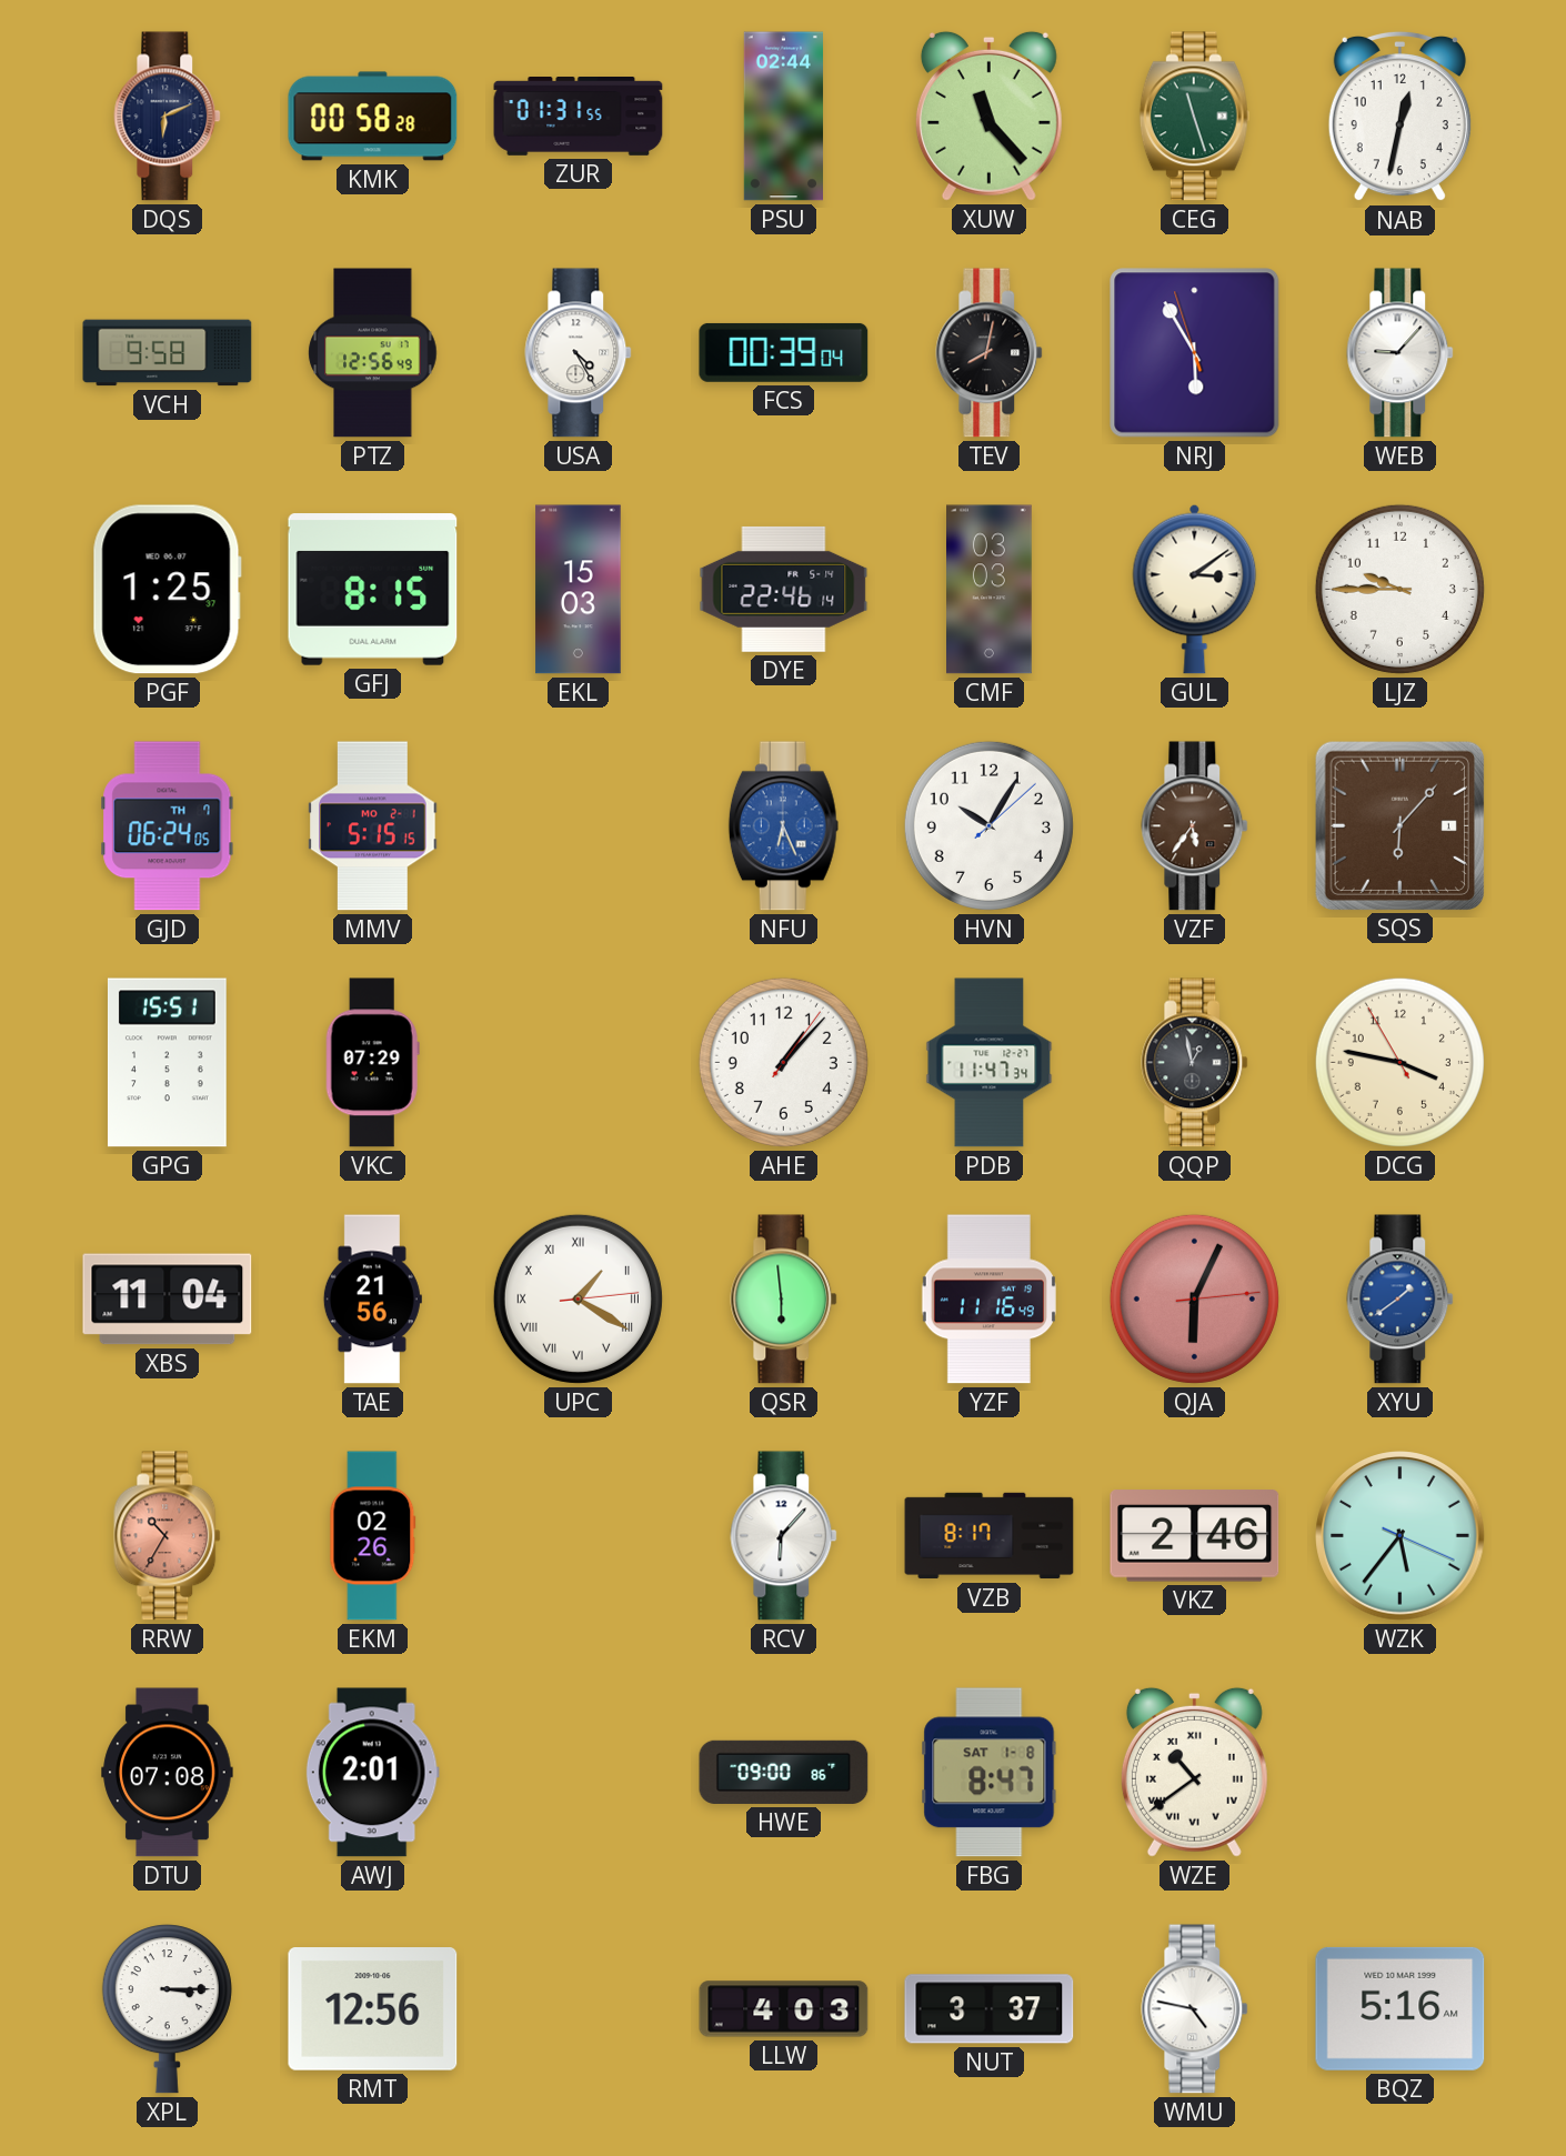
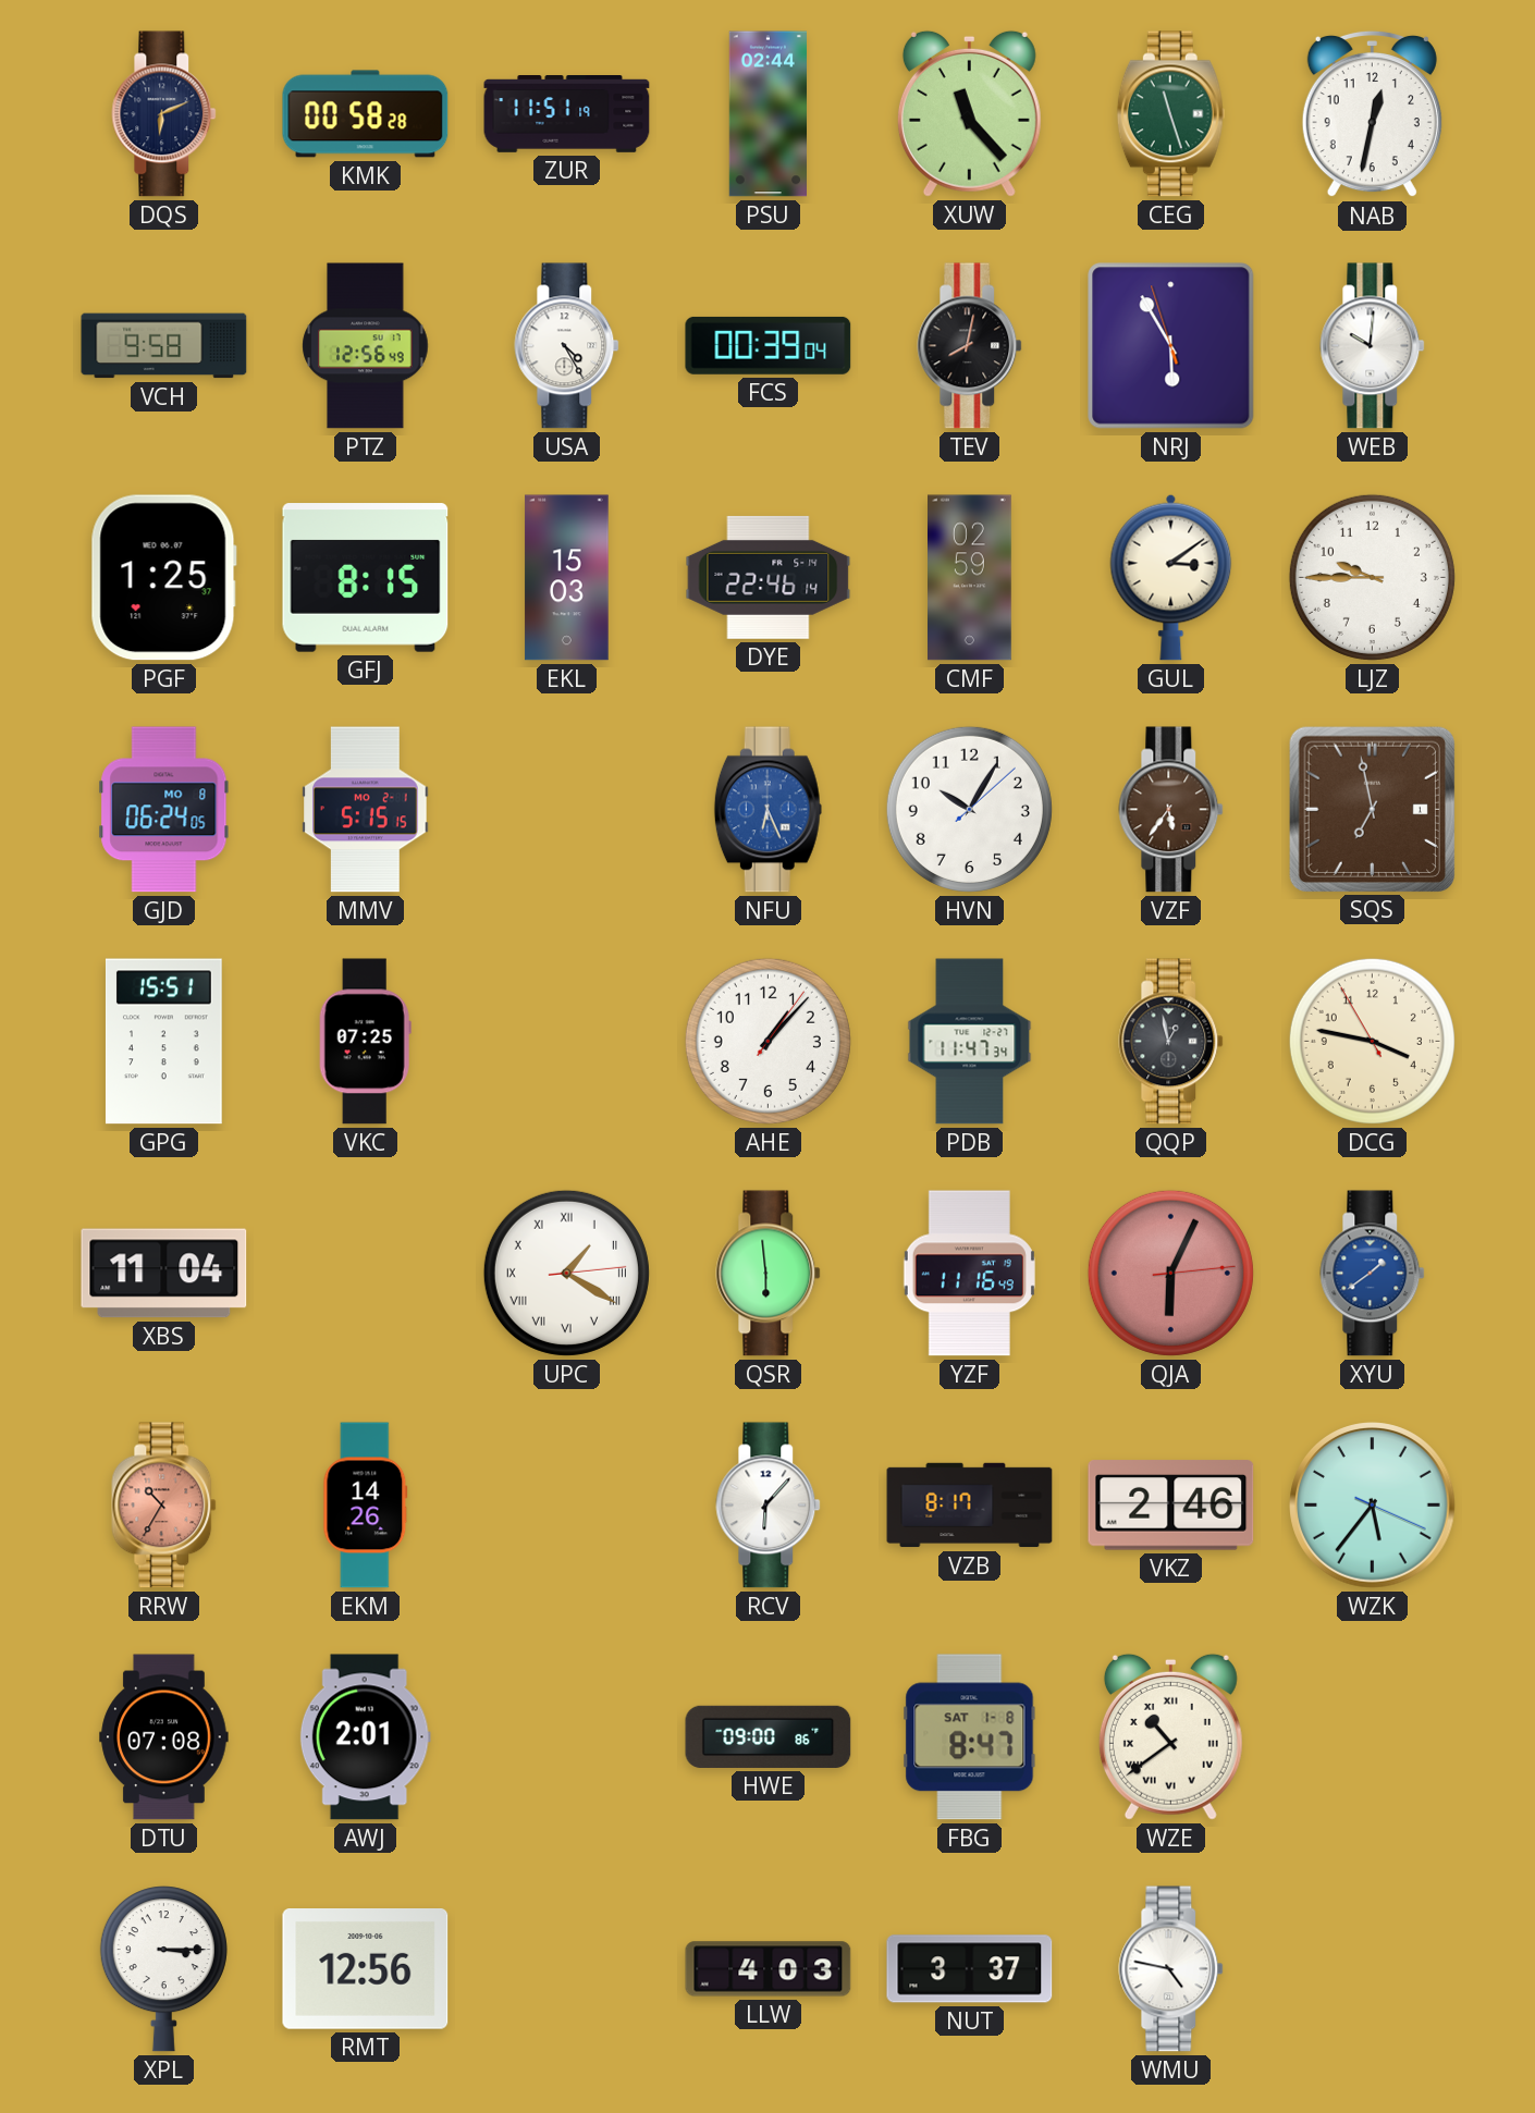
ZUR: 01:31 -> 11:51 (567, 114)
WEB: 9:07 -> 10:01 (1373, 346)
CMF: 03:03 -> 02:59 (970, 578)
GJD date: TH 7 -> MO 8 (164, 810)
SQS: 6:07 -> 6:58 (1372, 809)
VKC: 07:29 -> 07:25 (365, 1042)
TAE: 21:56 -> none (372, 1300)
EKM: 02:26 -> 14:26 (366, 1506)
BQZ: 5:16 -> none (1401, 2008)
